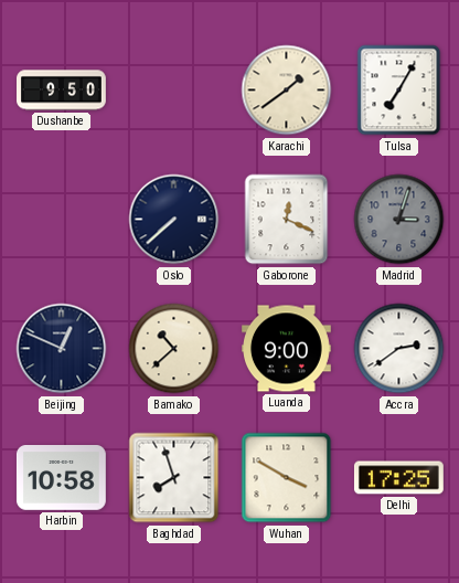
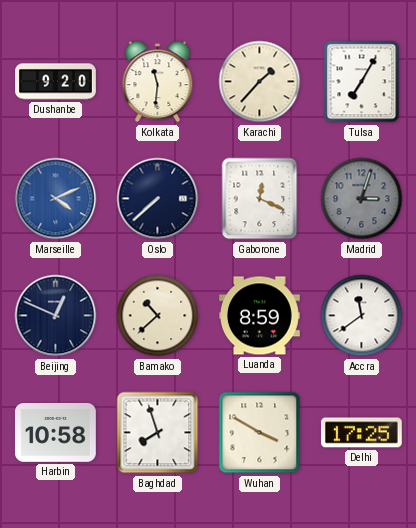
Dushanbe: 9:50 -> 9:20 (56, 82)
Kolkata: none -> 11:31 (158, 82)
Karachi: 1:39 -> 1:37 (260, 82)
Marseille: none -> 4:11 (56, 199)
Luanda: 9:00 -> 8:59 (260, 316)
Accra: 2:39 -> 11:39 (362, 316)
